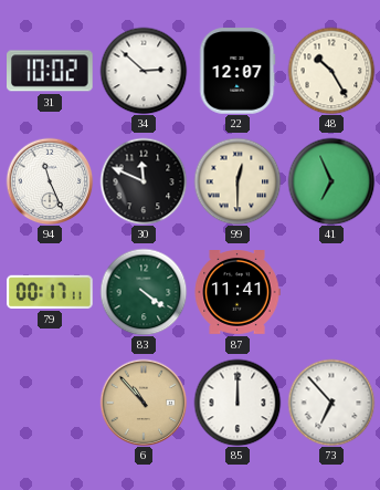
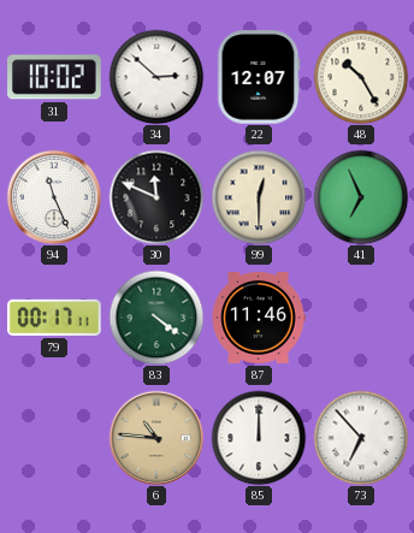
87: 11:41 -> 11:46 (259, 319)
6: 10:53 -> 10:46 (156, 438)
